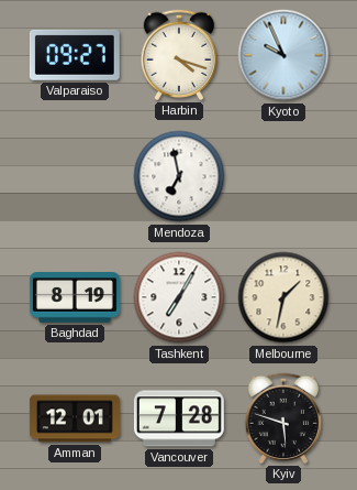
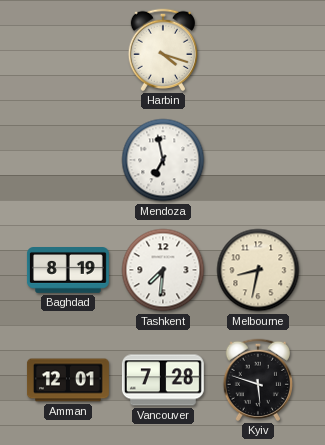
Valparaiso: 09:27 -> none (75, 55)
Kyoto: 9:56 -> none (283, 55)
Tashkent: 7:05 -> 7:31 (163, 270)
Melbourne: 1:32 -> 8:32 (258, 270)
